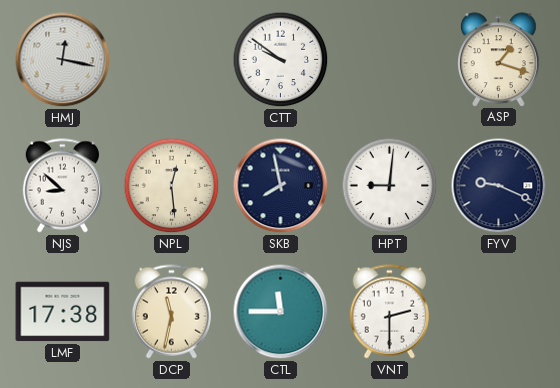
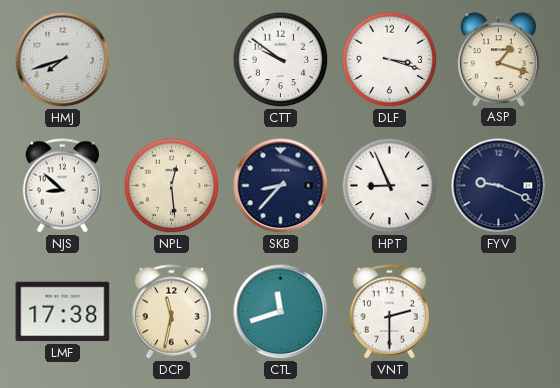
HMJ: 12:17 -> 7:42 (63, 60)
DLF: none -> 3:18 (390, 60)
SKB: 7:58 -> 8:37 (281, 186)
HPT: 9:01 -> 8:56 (390, 186)
CTL: 11:45 -> 11:42 (281, 312)
